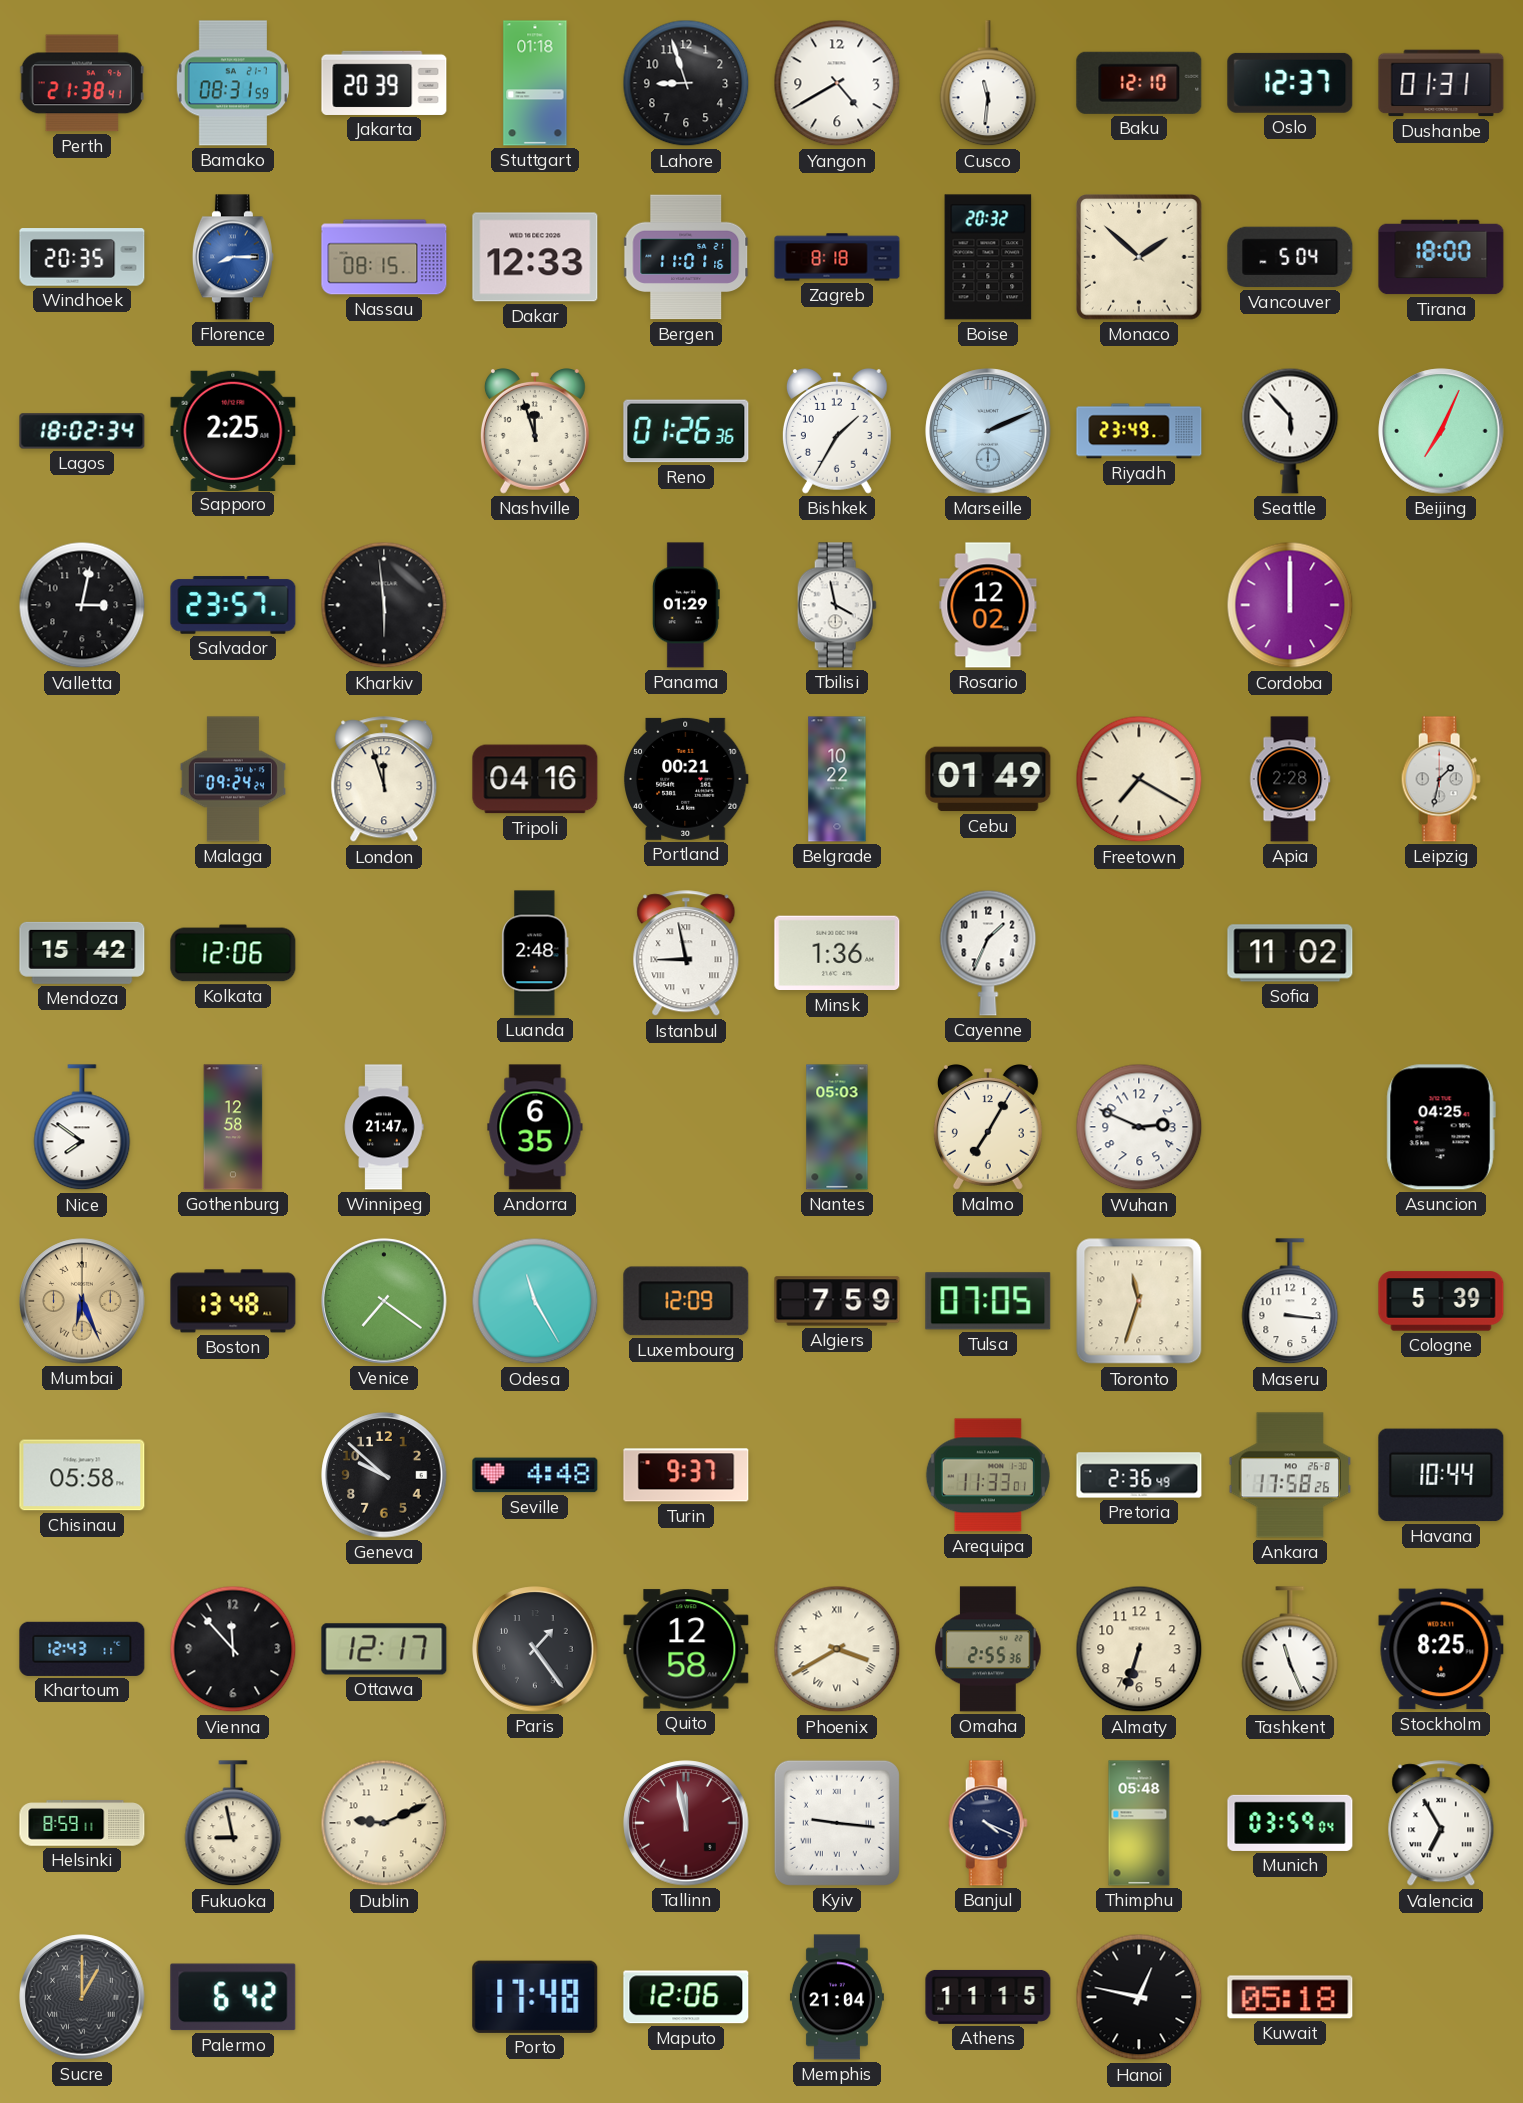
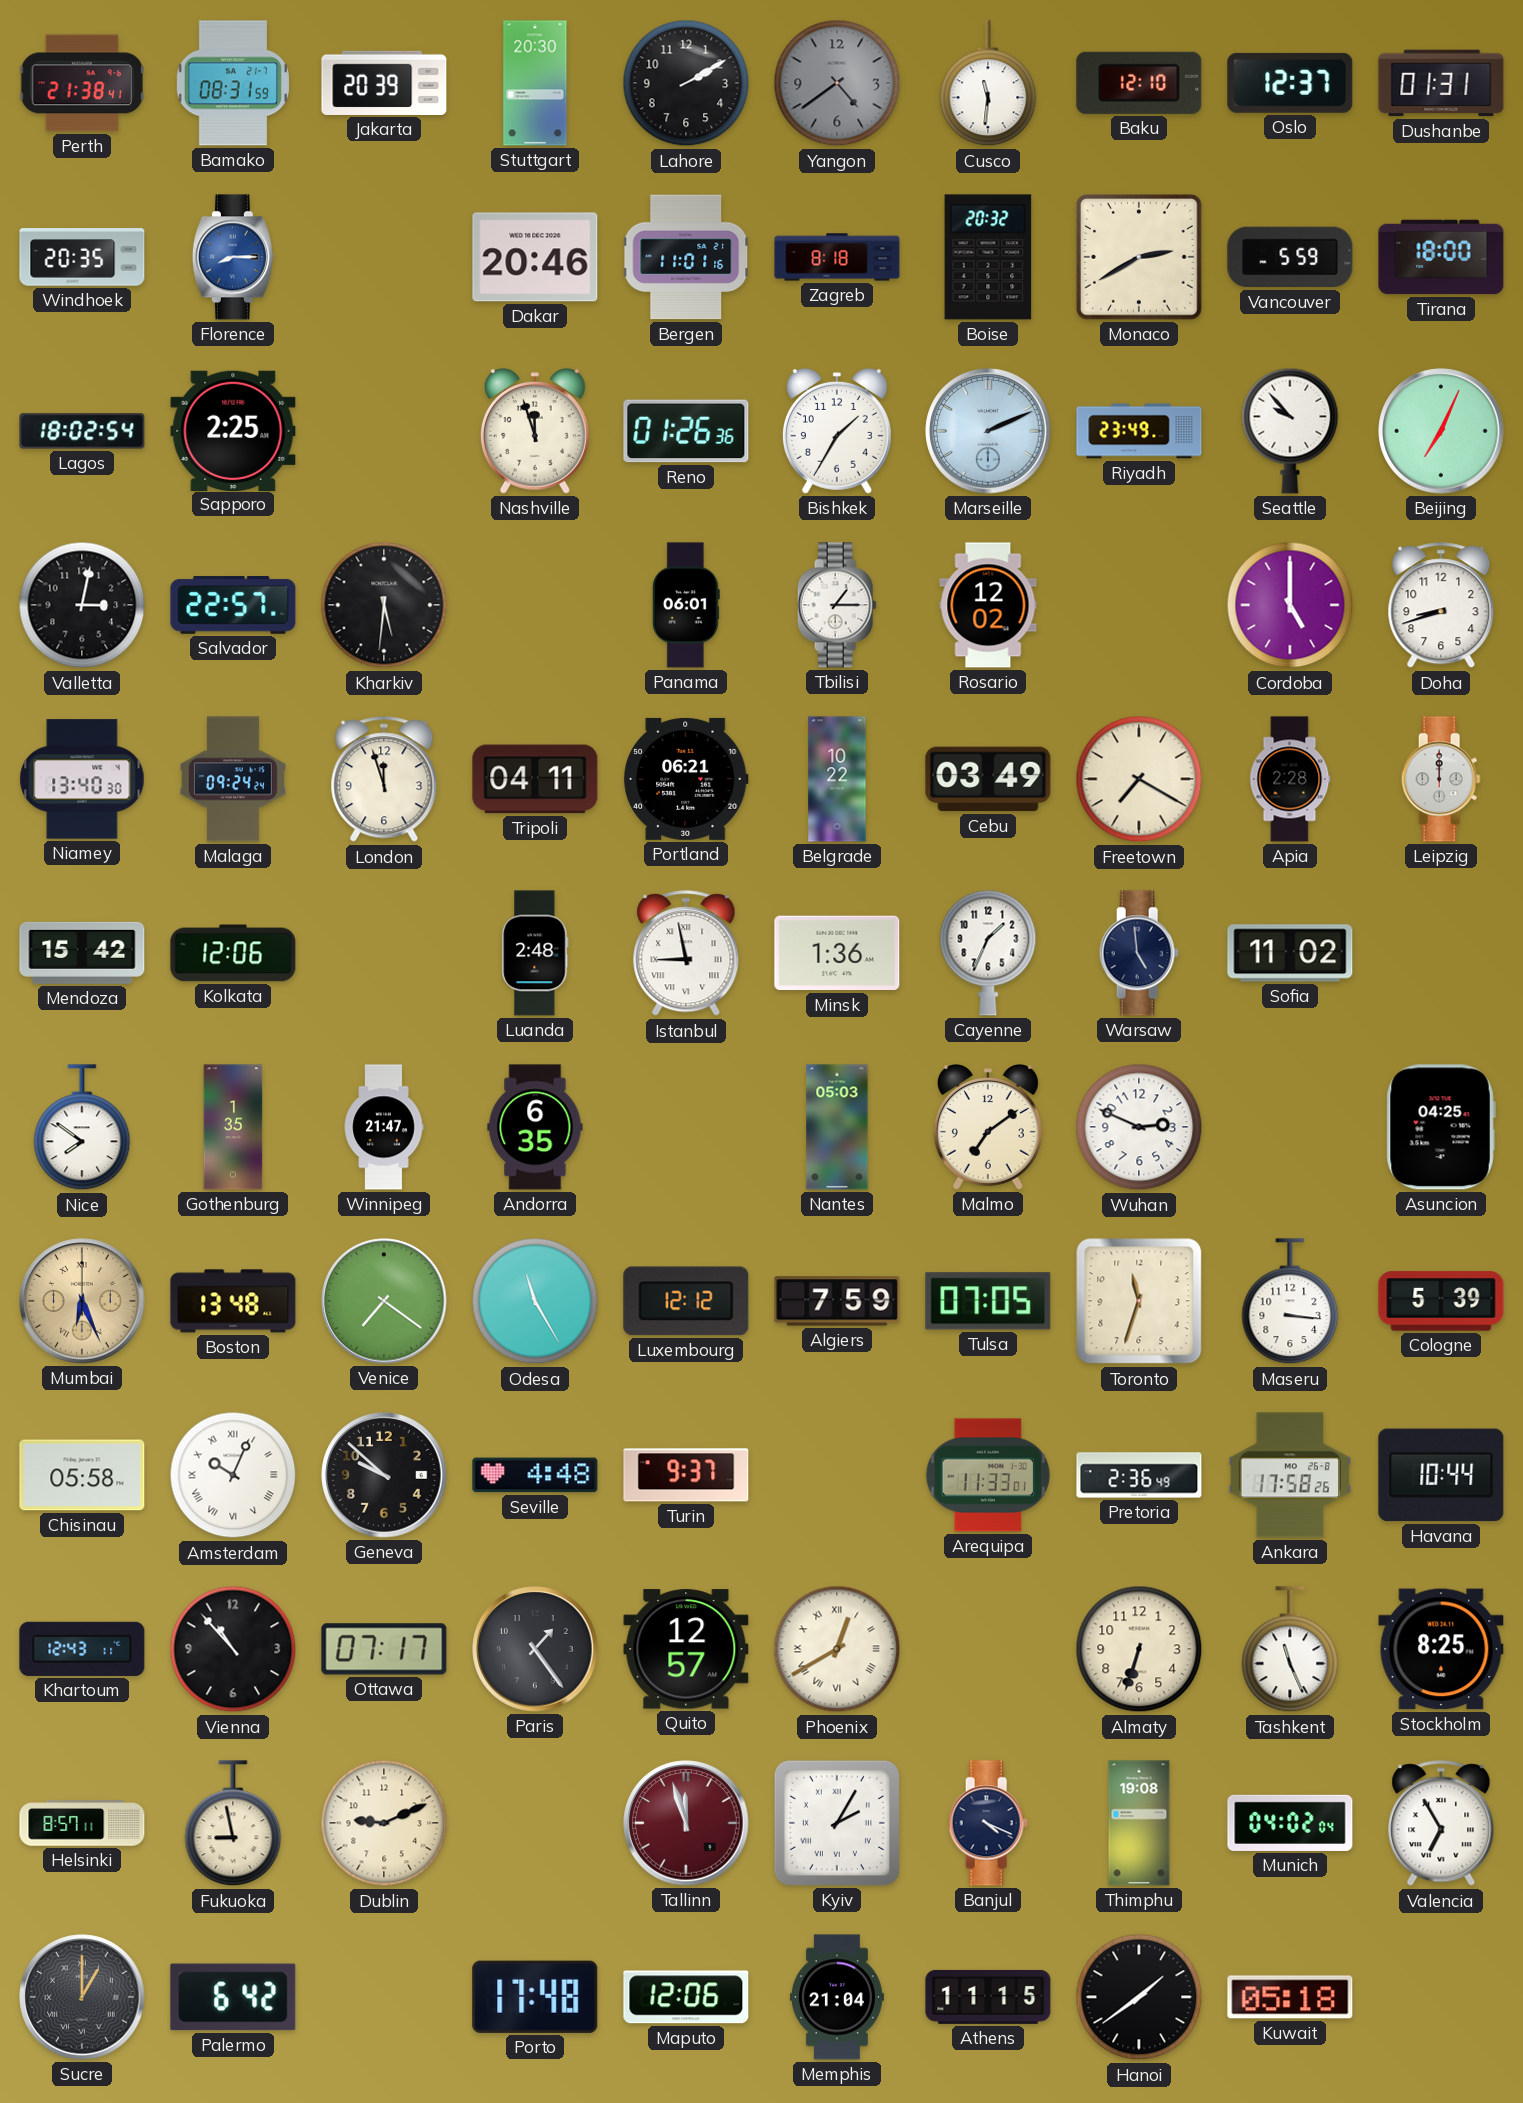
Stuttgart: 01:18 -> 20:30 (535, 83)
Lahore: 8:57 -> 2:10 (686, 83)
Yangon: 4:40 -> 4:39 (837, 83)
Yangon dial: white -> grey (837, 83)
Nassau: 08:15 -> none (384, 257)
Dakar: 12:33 -> 20:46 (535, 257)
Monaco: 1:52 -> 2:40 (1139, 257)
Vancouver: 5:04 -> 5:59 (1290, 257)
Lagos: 18:02:34 -> 18:02:54 (82, 431)
Seattle: 5:53 -> 9:53 (1290, 431)
Salvador: 23:57 -> 22:57 (233, 605)
Kharkiv: 5:59 -> 5:31 (384, 605)
Panama: 01:29 -> 06:01 (686, 605)
Tbilisi: 3:58 -> 1:15 (837, 605)
Cordoba: 12:00 -> 5:00 (1290, 605)
Doha: none -> 8:42 (1441, 606)
Niamey: none -> 13:40 (82, 779)
Tripoli: 04:16 -> 04:11 (535, 779)
Portland: 00:21 -> 06:21 (686, 779)
Cebu: 01:49 -> 03:49 (988, 779)
Leipzig: 1:32 -> 12:00 (1441, 779)
Warsaw: none -> 4:59 (1139, 953)
Gothenburg: 12:58 -> 1:35 (233, 1127)
Malmo: 7:05 -> 7:09 (988, 1128)
Luxembourg: 12:09 -> 12:12 (686, 1301)
Amsterdam: none -> 10:04 (233, 1475)
Vienna: 11:53 -> 10:53 (233, 1649)
Ottawa: 12:17 -> 07:17 (384, 1649)
Quito: 12:58 -> 12:57 (686, 1649)
Phoenix: 3:40 -> 12:40 (837, 1649)
Omaha: 2:55 -> none (988, 1649)
Helsinki: 8:59 -> 8:57 (82, 1823)
Tallinn: 11:58 -> 11:57 (686, 1823)
Kyiv: 9:16 -> 2:05 (837, 1823)
Thimphu: 05:48 -> 19:08 (1139, 1823)
Munich: 03:59 -> 04:02 (1290, 1823)
Hanoi: 12:47 -> 1:39 (1139, 1997)
